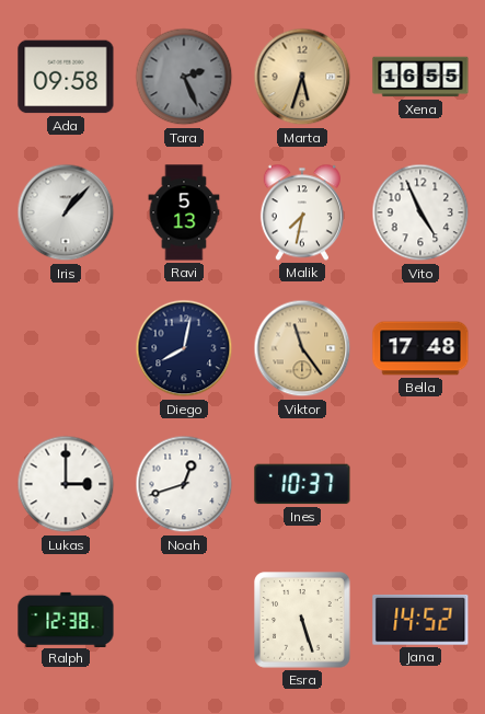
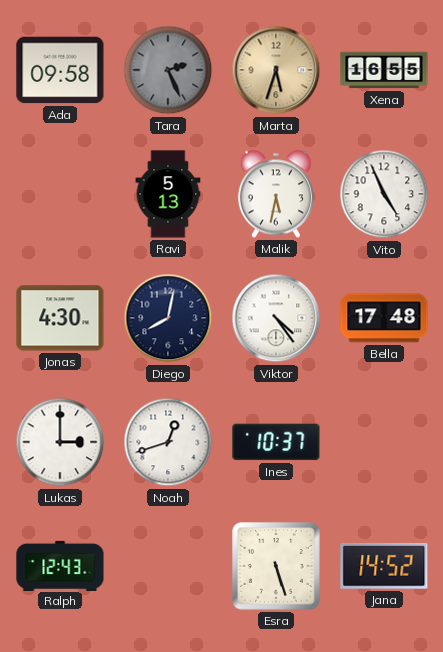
Iris: 1:07 -> none (66, 212)
Malik: 7:32 -> 5:32 (276, 194)
Jonas: none -> 4:30 (60, 318)
Viktor: 11:24 -> 4:24 (276, 318)
Viktor dial: champagne -> white (276, 318)
Ralph: 12:38 -> 12:43 (60, 565)
